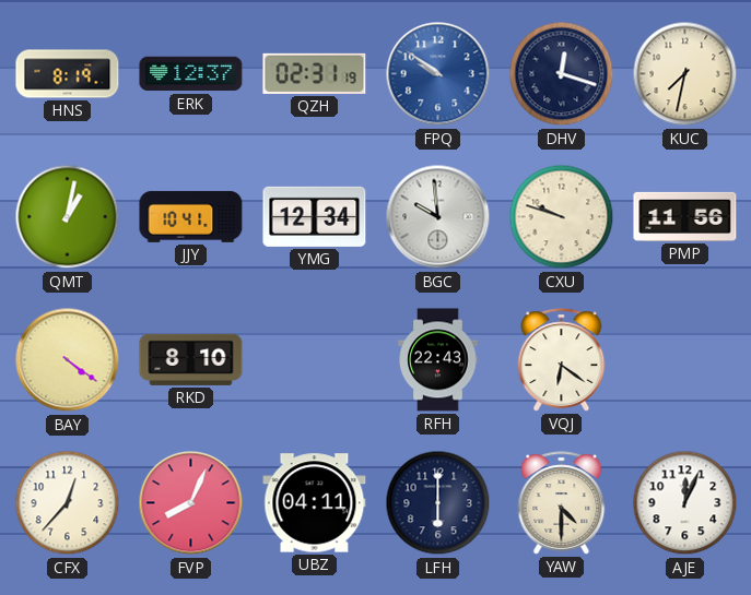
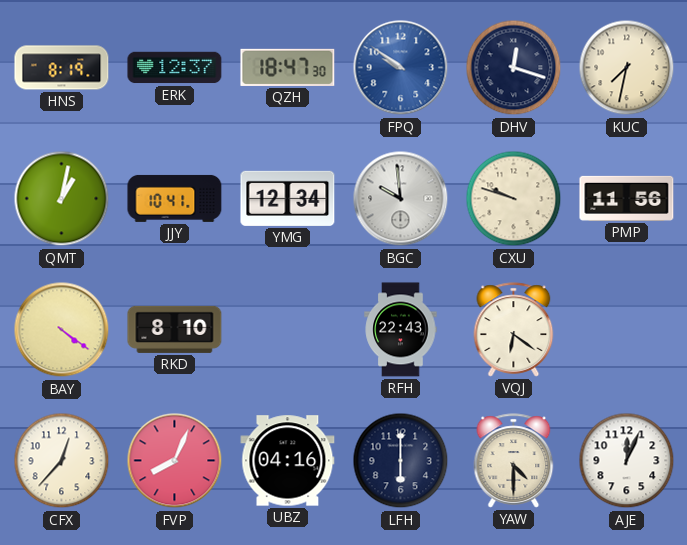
QZH: 02:31 -> 18:47 (288, 67)
UBZ: 04:11 -> 04:16 (288, 461)
